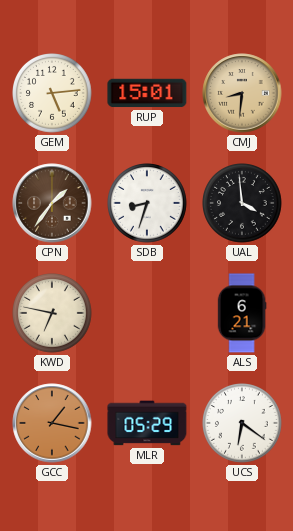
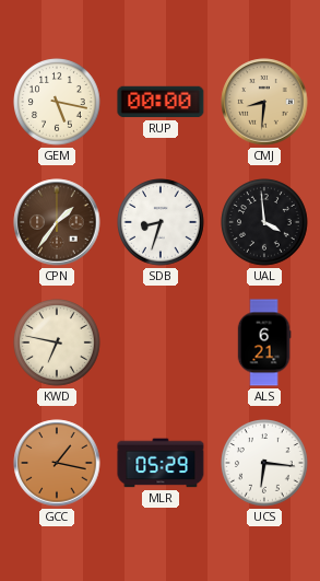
GEM: 5:14 -> 5:17 (58, 103)
RUP: 15:01 -> 00:00 (161, 102)
UCS: 6:21 -> 6:16 (265, 464)
